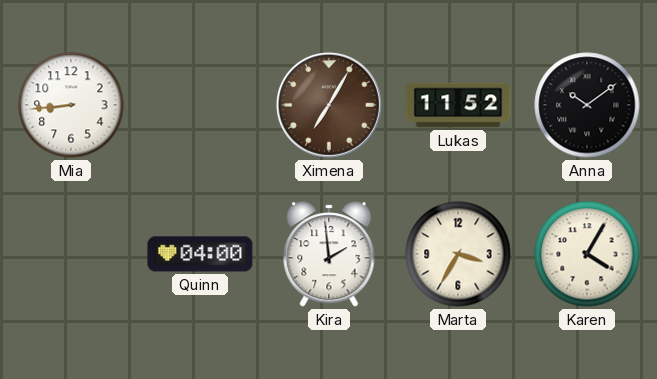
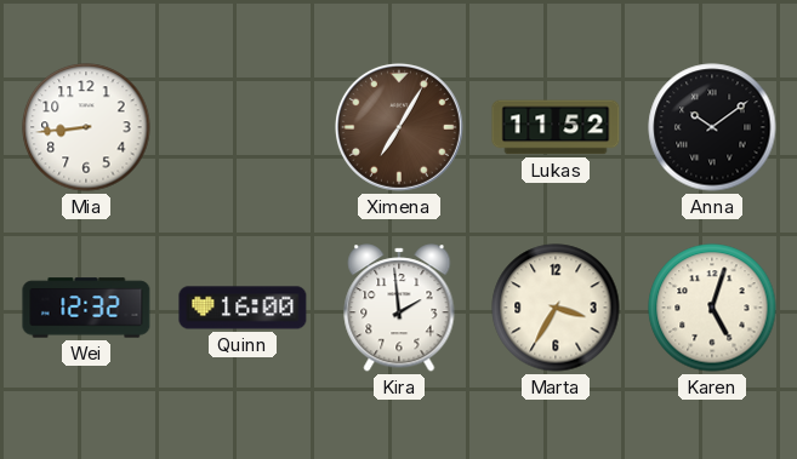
Wei: none -> 12:32 (86, 308)
Quinn: 04:00 -> 16:00 (243, 308)
Karen: 4:05 -> 5:03 (712, 308)
